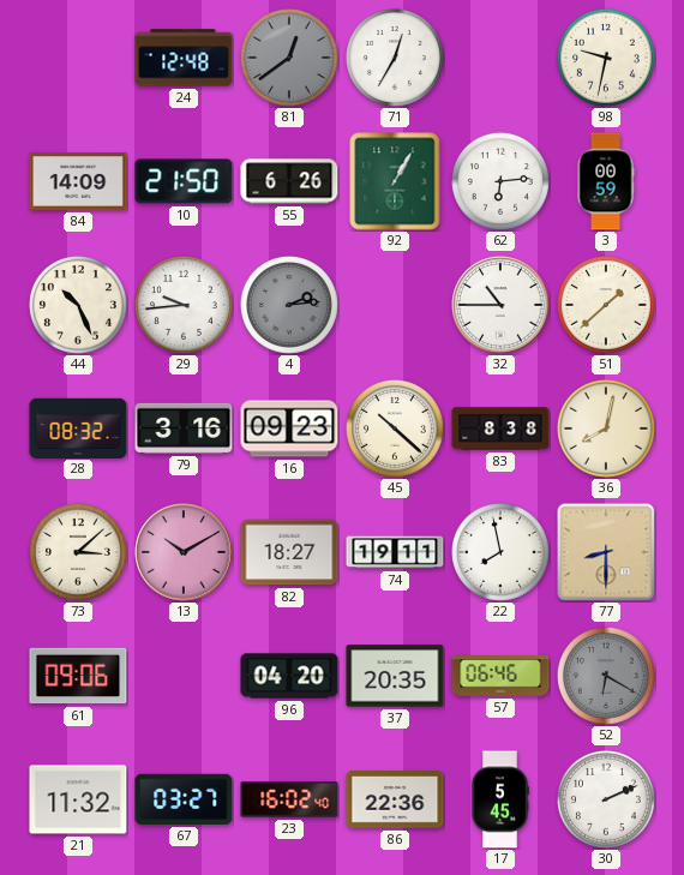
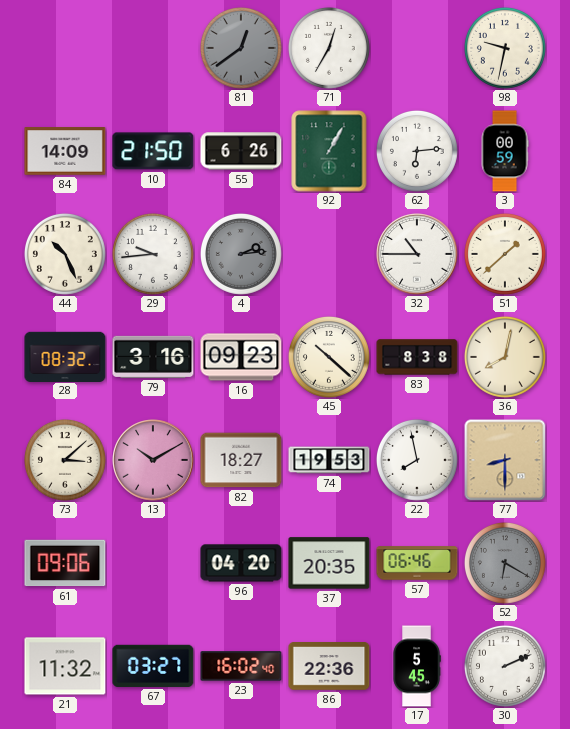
24: 12:48 -> none (184, 58)
74: 19:11 -> 19:53 (329, 460)
